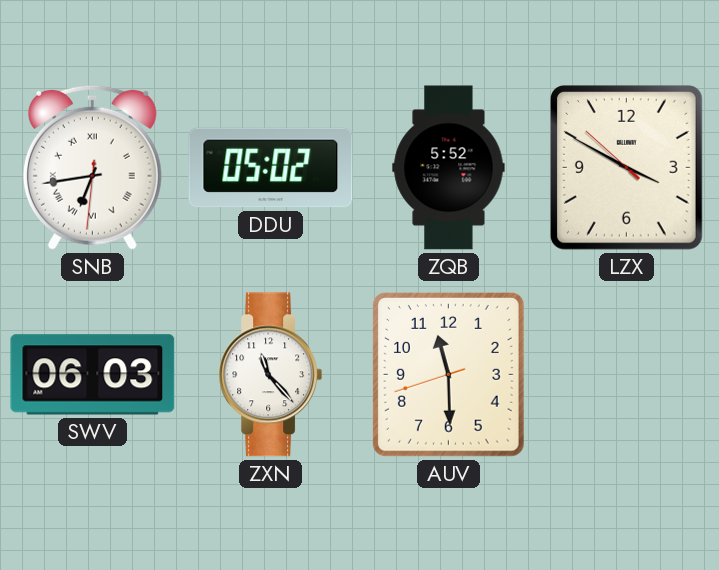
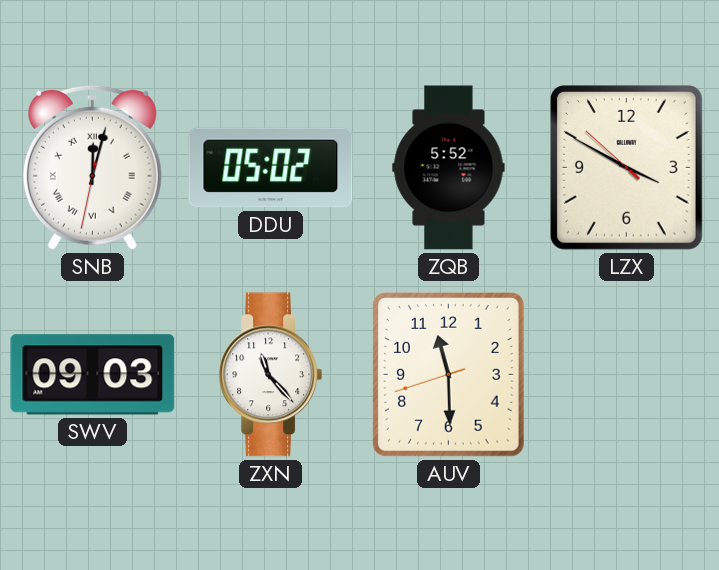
SNB: 6:43 -> 12:02 (92, 167)
SWV: 06:03 -> 09:03 (93, 375)
